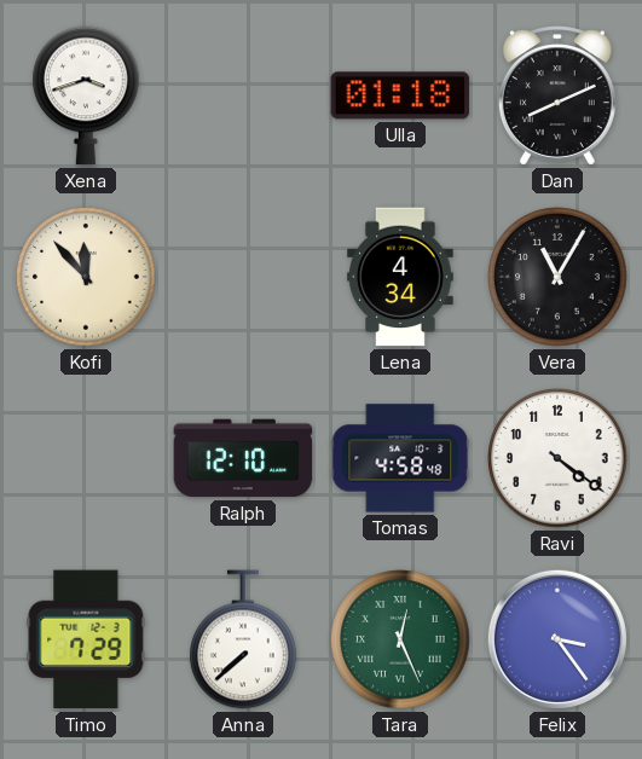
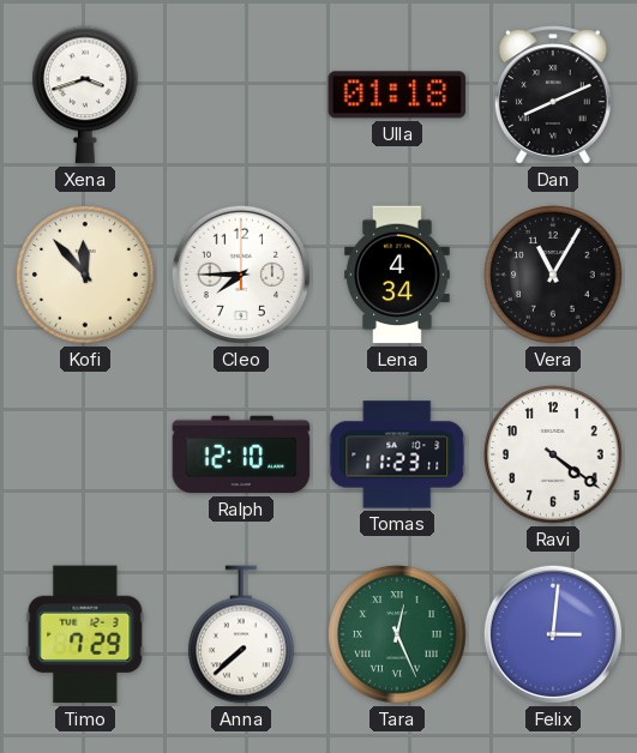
Cleo: none -> 7:45 (241, 275)
Tomas: 4:58 -> 11:23 (397, 454)
Felix: 3:24 -> 3:01 (553, 634)
